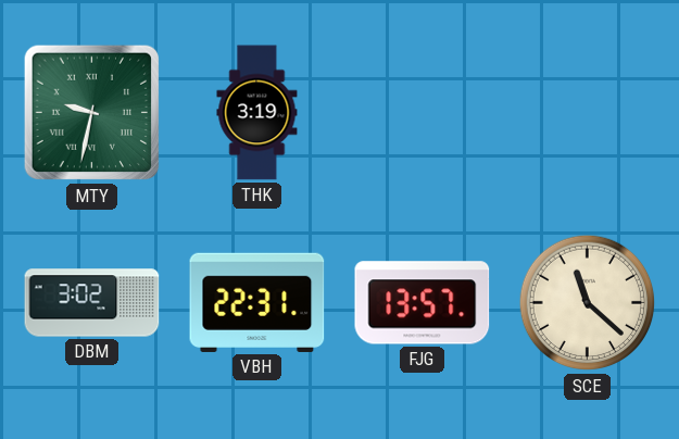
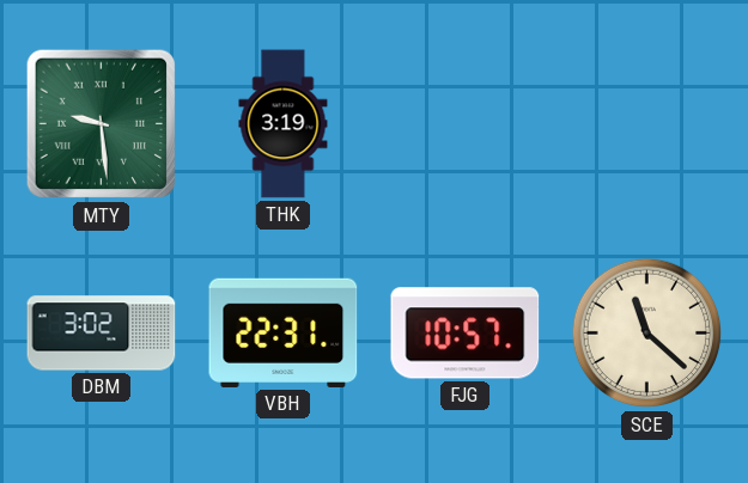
MTY: 9:32 -> 9:29 (102, 124)
FJG: 13:57 -> 10:57 (466, 334)
